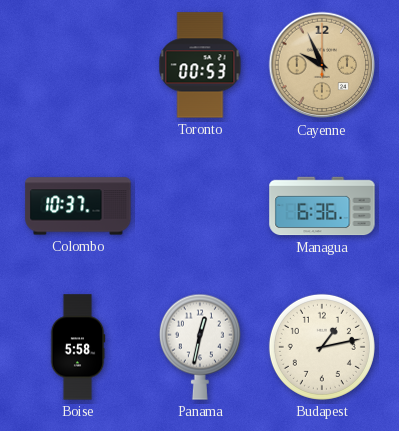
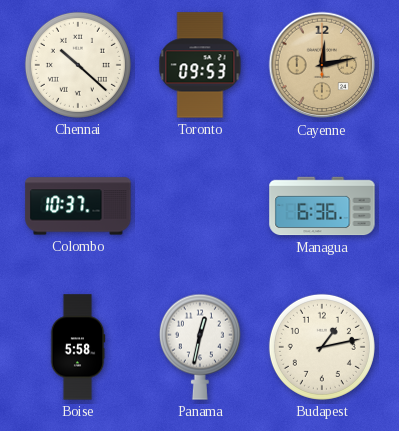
Chennai: none -> 10:22 (78, 65)
Toronto: 00:53 -> 09:53 (200, 65)
Cayenne: 9:56 -> 12:13 (322, 65)
